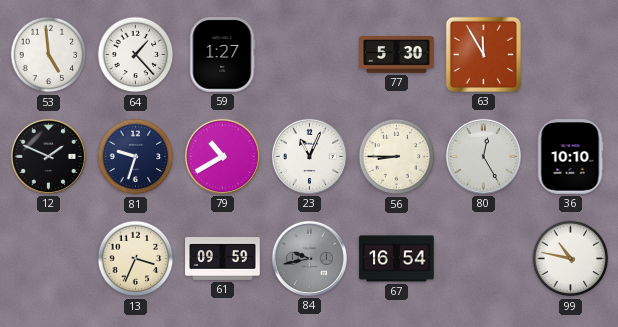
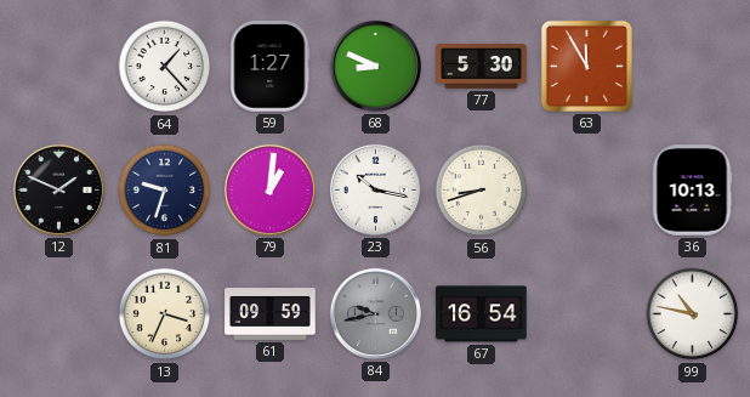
53: 4:59 -> none (49, 55)
68: none -> 8:49 (375, 66)
79: 10:40 -> 1:01 (269, 189)
23: 11:04 -> 10:17 (375, 189)
56: 8:45 -> 8:42 (482, 191)
80: 12:25 -> none (483, 156)
36: 10:10 -> 10:13 (692, 191)
